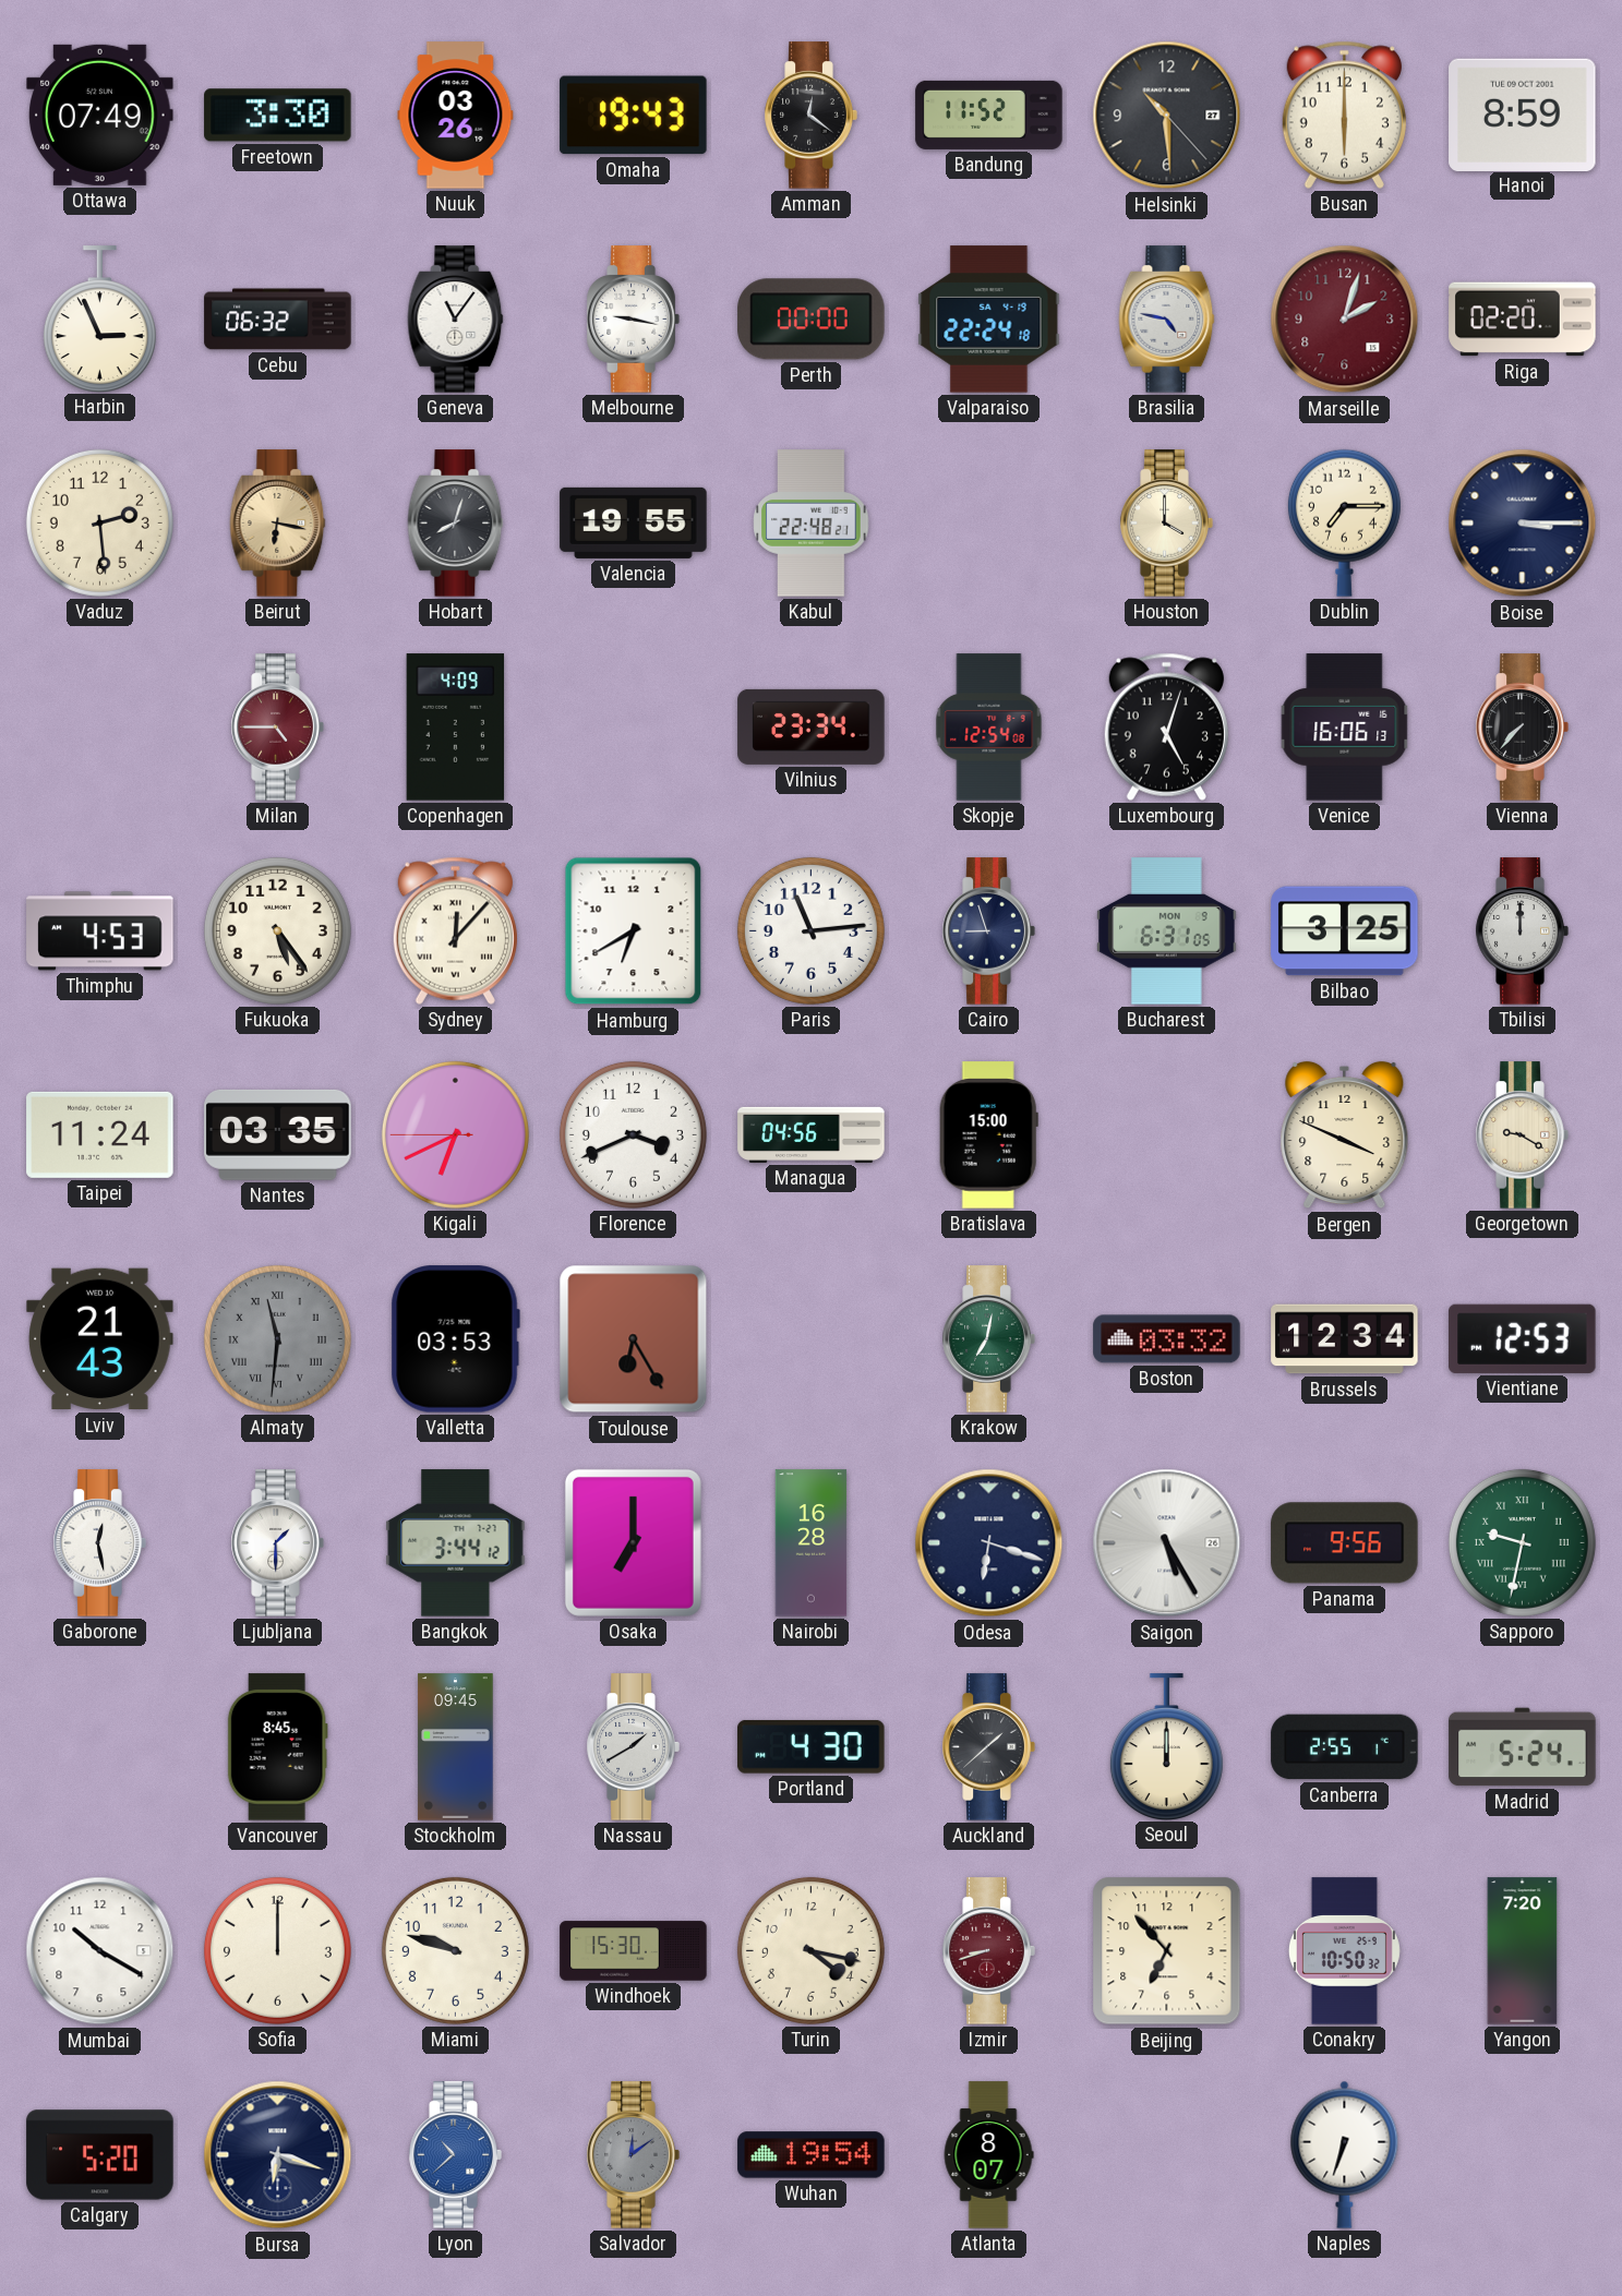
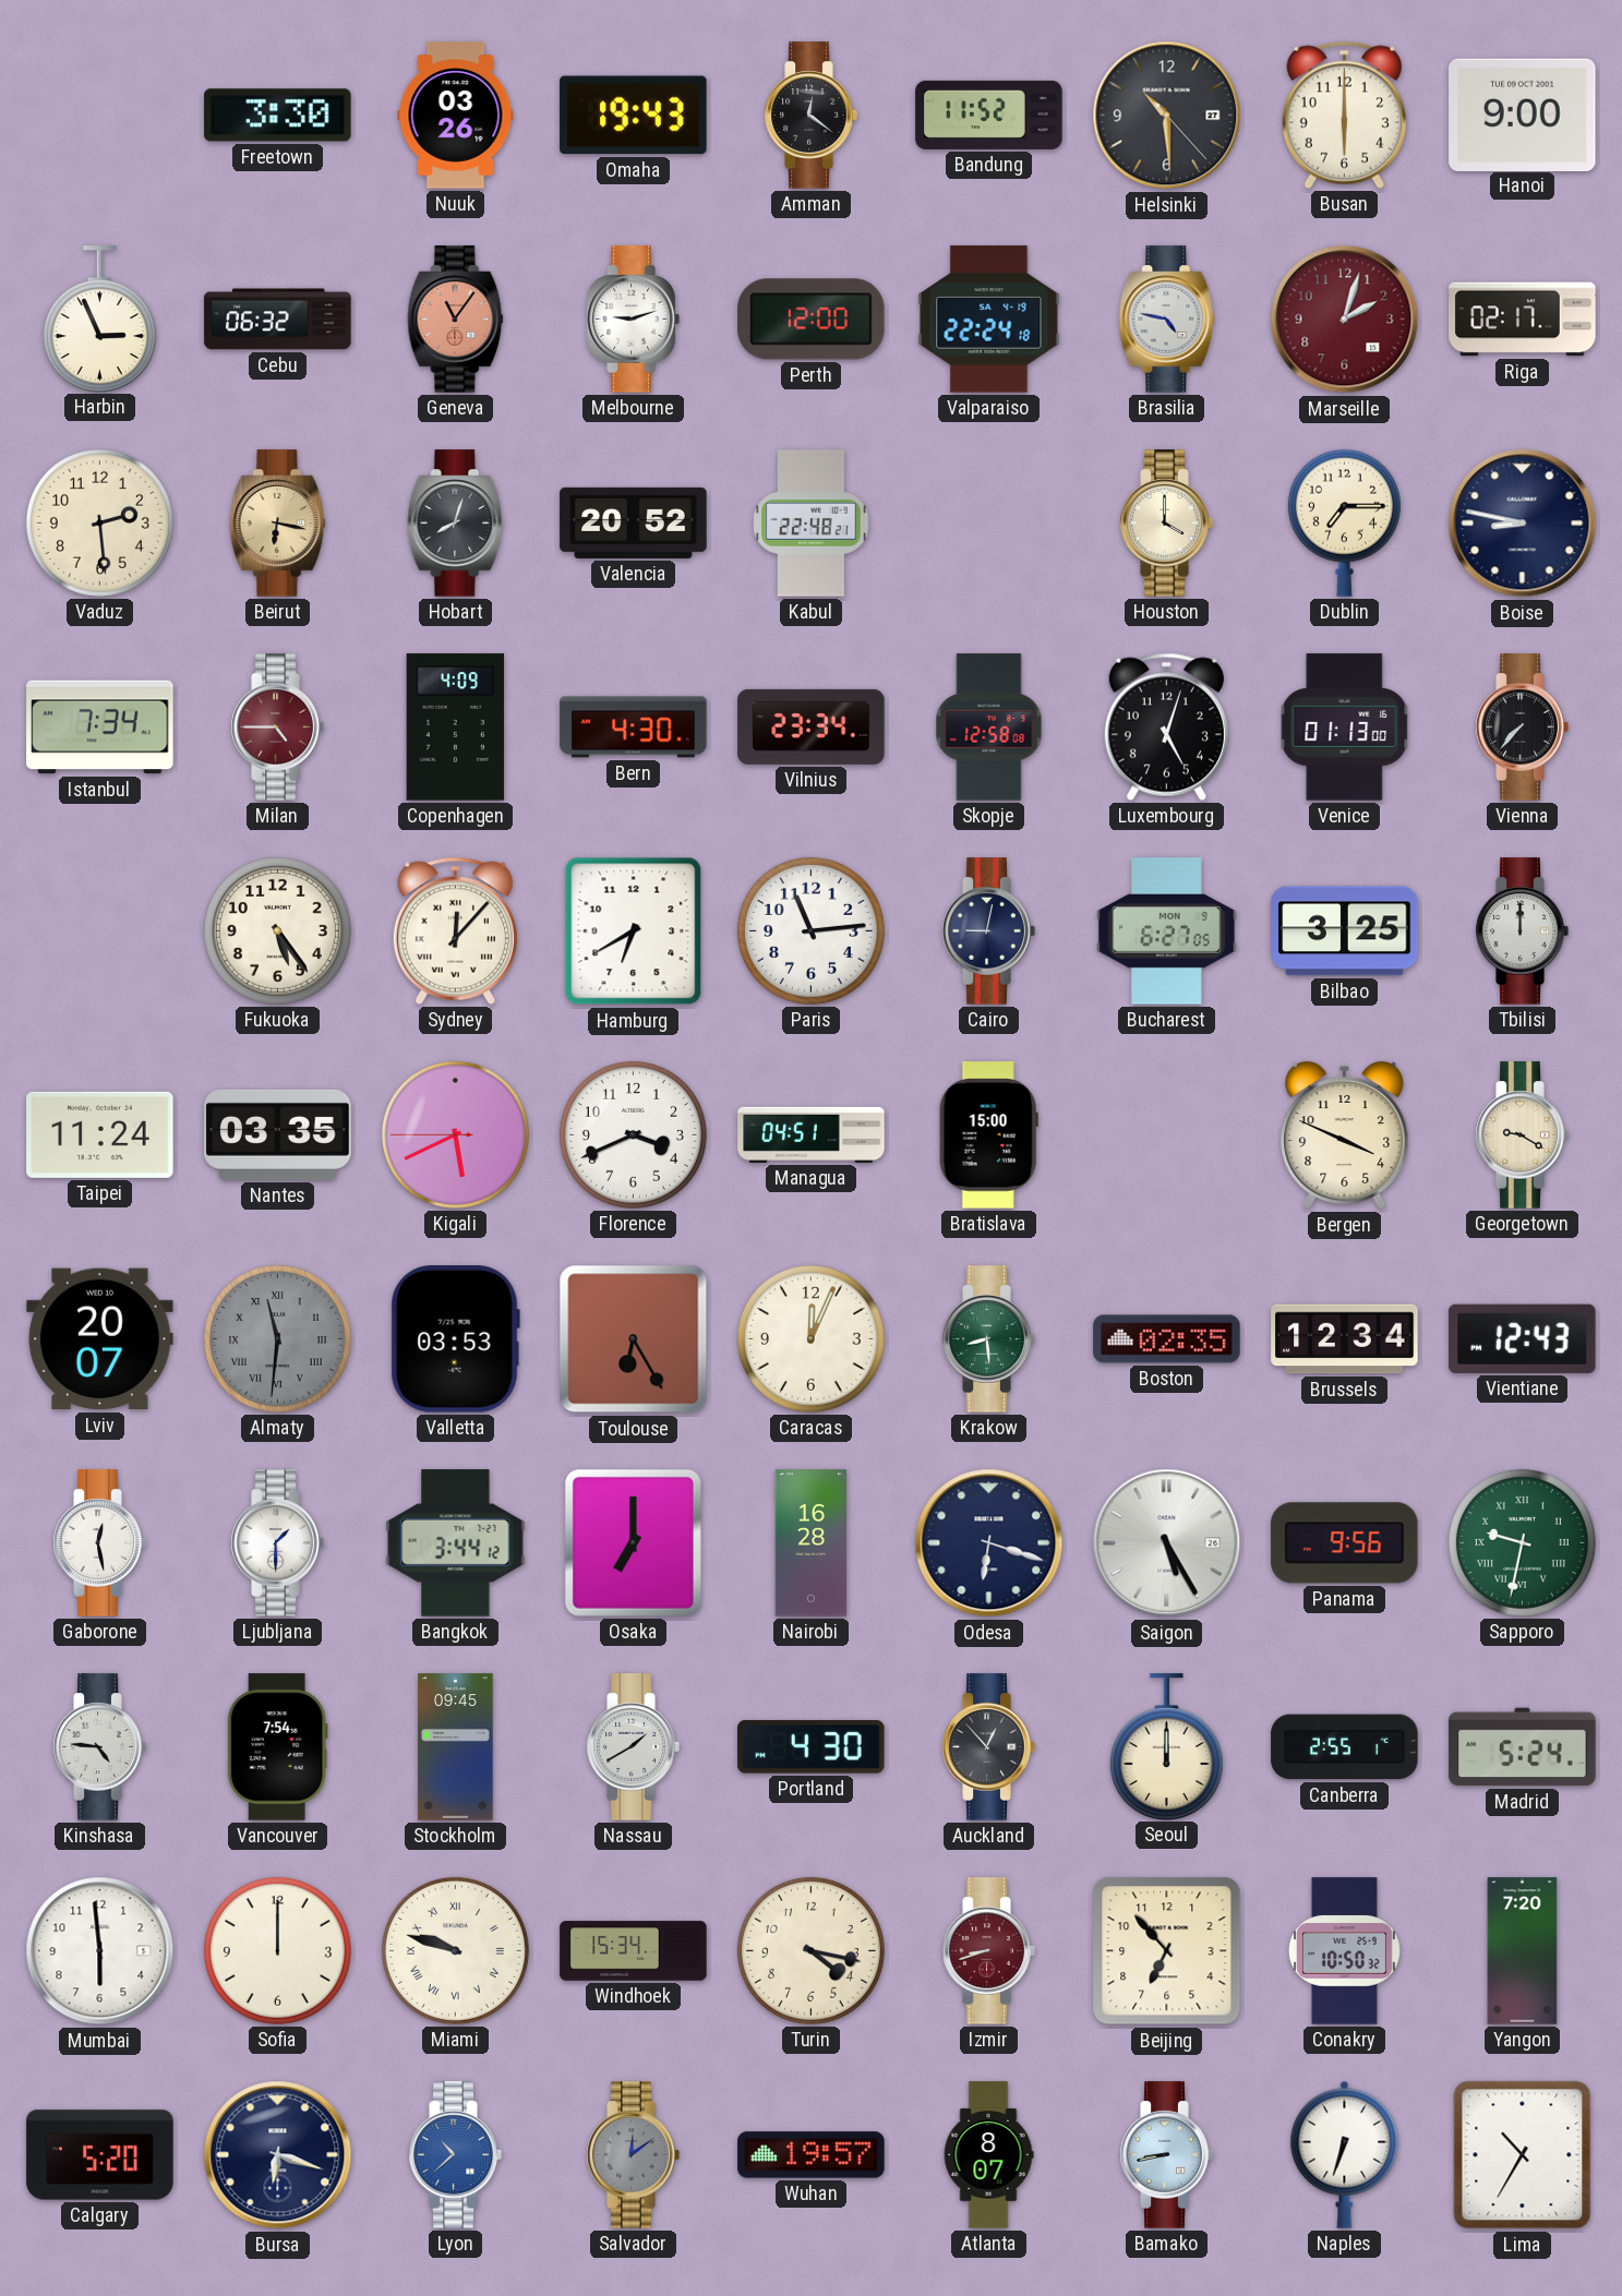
Ottawa: 07:49 -> none (100, 115)
Hanoi: 8:59 -> 9:00 (1523, 115)
Geneva dial: white -> salmon (456, 320)
Melbourne: 9:17 -> 9:12 (633, 320)
Perth: 00:00 -> 12:00 (812, 320)
Riga: 02:20 -> 02:17 (1523, 320)
Valencia: 19:55 -> 20:52 (634, 522)
Boise: 3:15 -> 8:47 (1523, 524)
Istanbul: none -> 7:34 (100, 728)
Bern: none -> 4:30 (634, 728)
Skopje: 12:54 -> 12:58 (989, 728)
Venice: 16:06 -> 01:13 (1345, 728)
Thimphu: 4:53 -> none (100, 931)
Cairo: 8:57 -> 9:02 (988, 931)
Bucharest: 6:31 -> 6:27 (1167, 931)
Kigali: 6:40 -> 5:40 (455, 1134)
Managua: 04:56 -> 04:51 (812, 1134)
Lviv: 21:43 -> 20:07 (100, 1339)
Caracas: none -> 12:04 (810, 1338)
Krakow: 7:02 -> 8:29 (988, 1339)
Boston: 03:32 -> 02:35 (1167, 1339)
Vientiane: 12:53 -> 12:43 (1523, 1338)
Kinshasa: none -> 4:46 (99, 1747)
Vancouver: 8:45 -> 7:54 (277, 1747)
Auckland: 1:38 -> 12:53 (988, 1747)
Mumbai: 10:20 -> 5:59 (100, 1951)
Miami numerals: Arabic -> Roman (455, 1950)
Windhoek: 15:30 -> 15:34 (634, 1951)
Wuhan: 19:54 -> 19:57 (812, 2155)
Bamako: none -> 8:43 (1166, 2155)
Lima: none -> 10:35 (1523, 2155)
